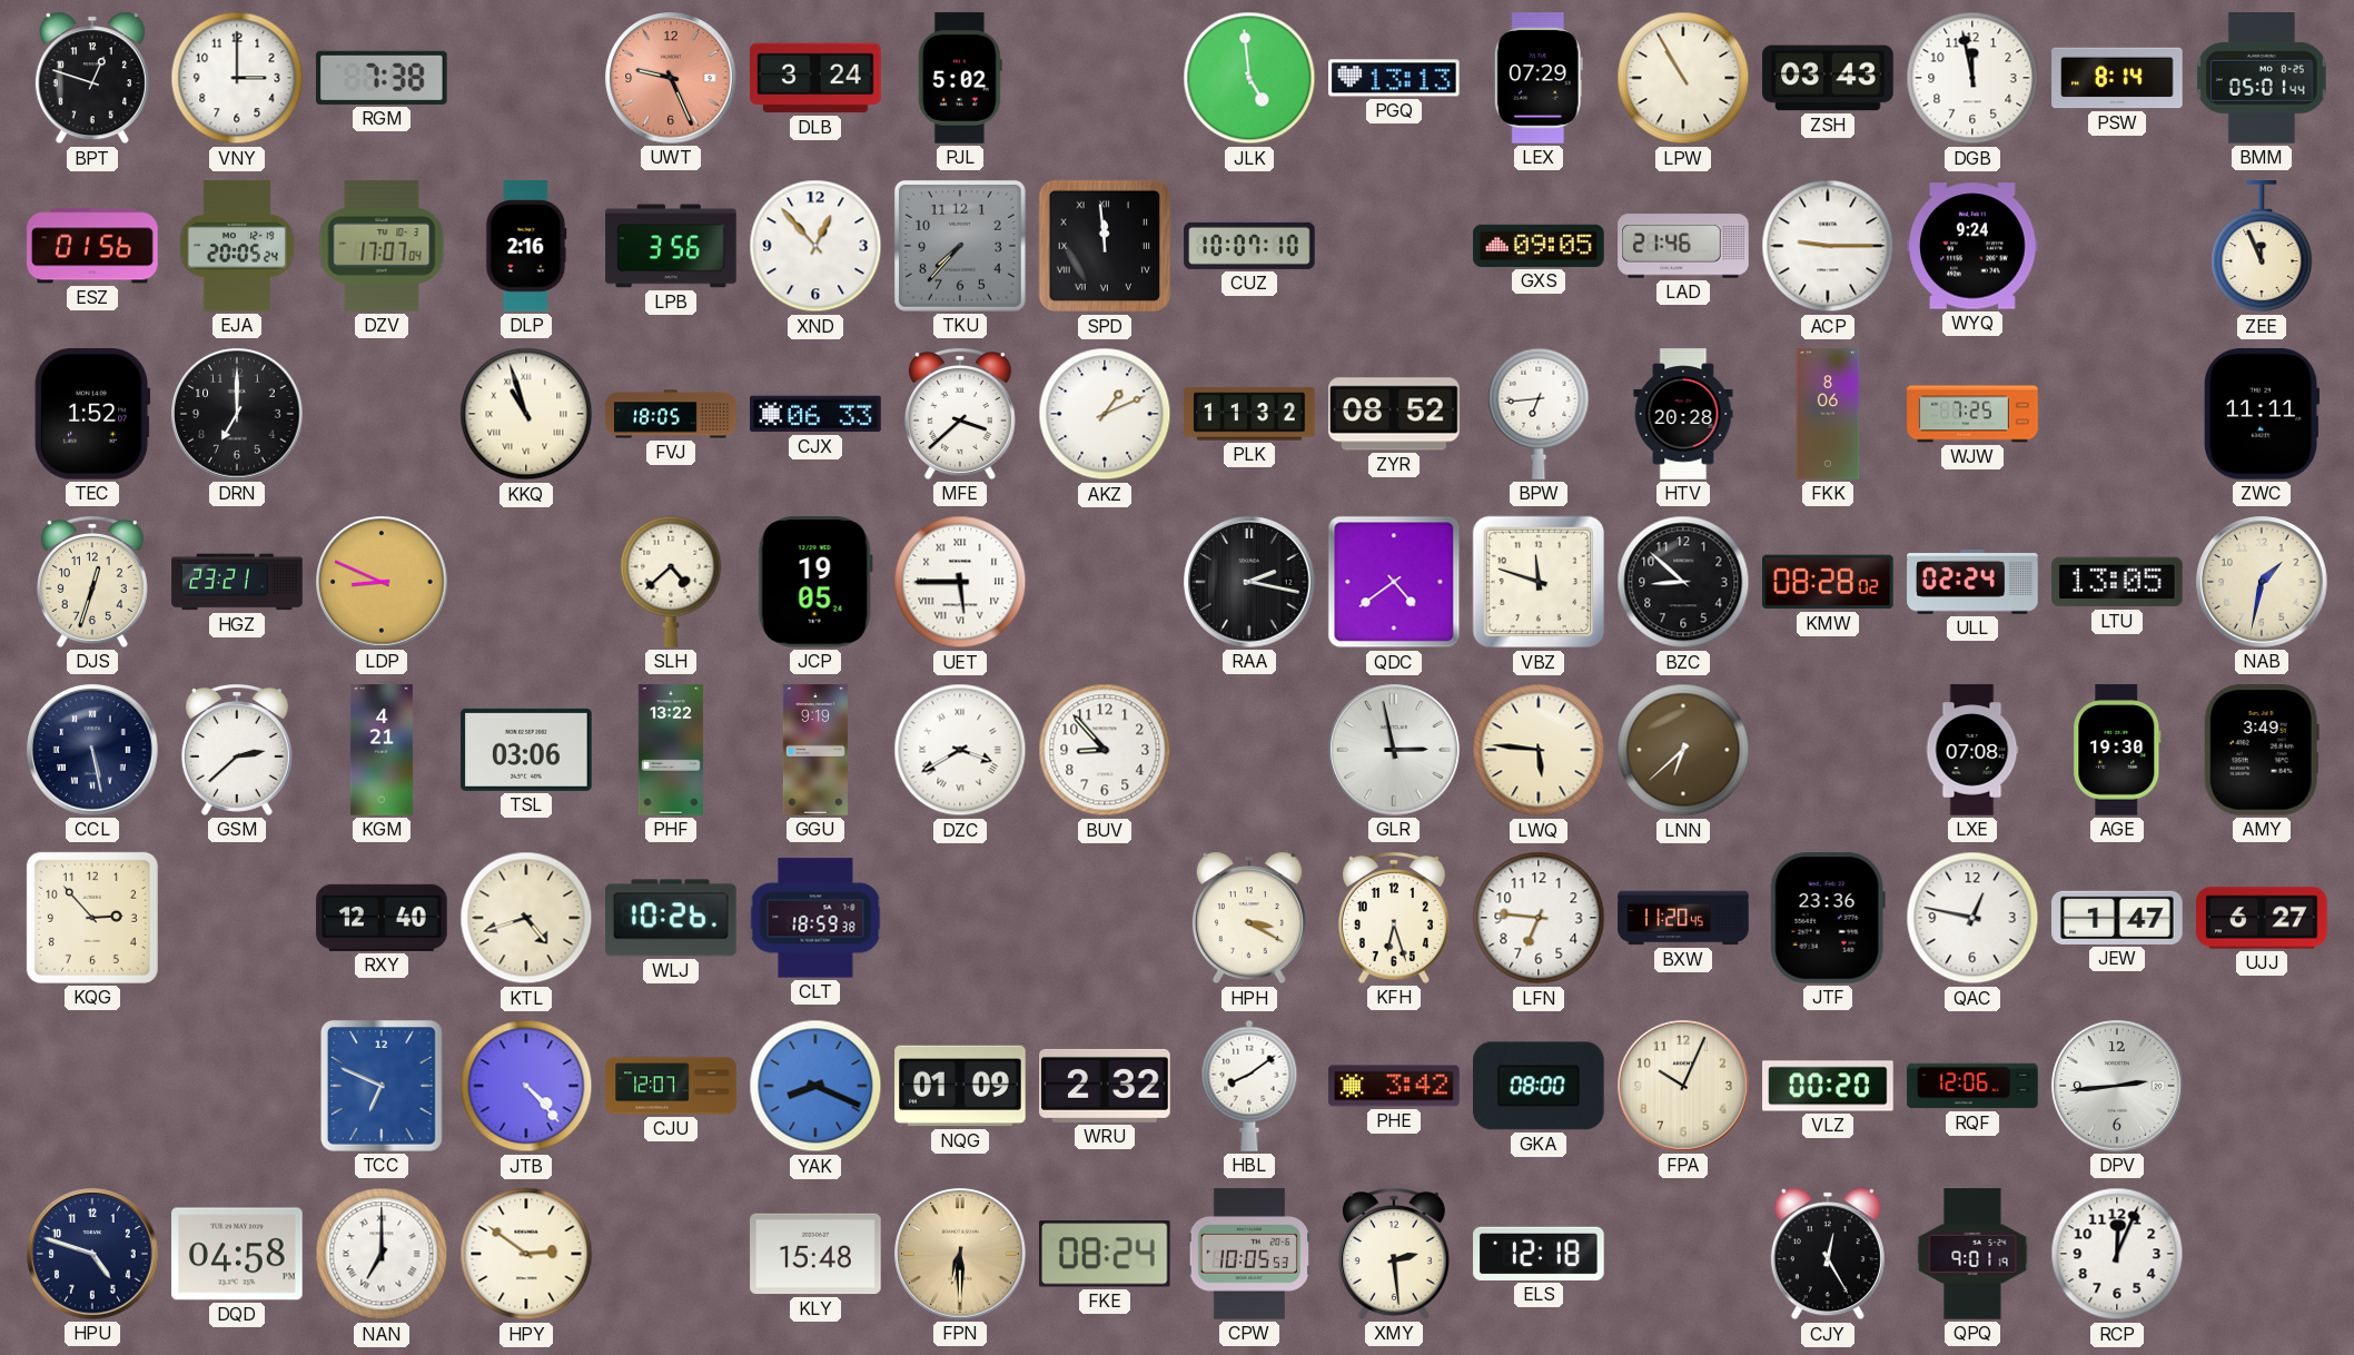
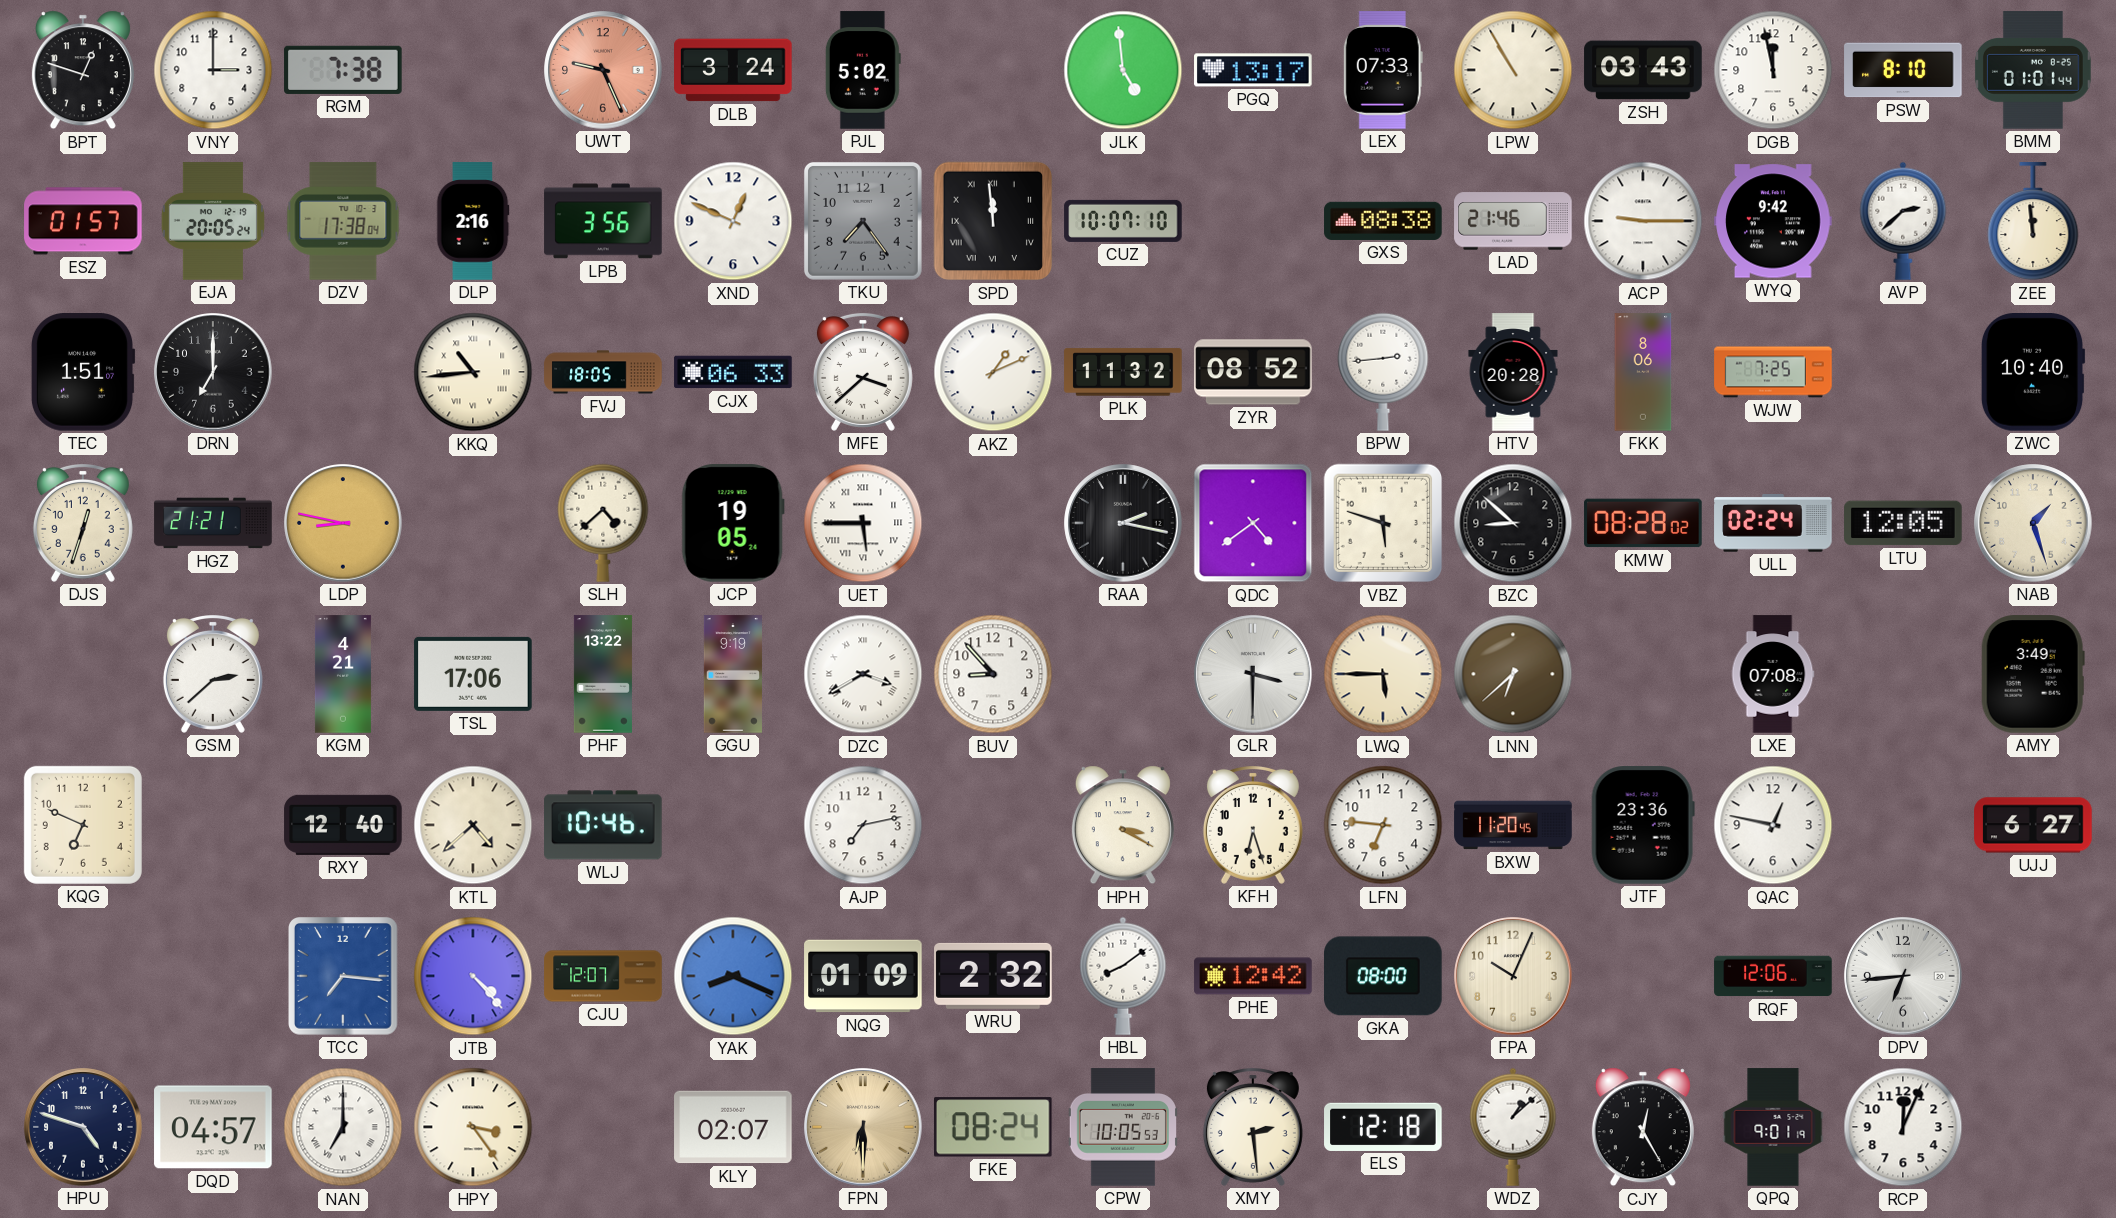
PGQ: 13:13 -> 13:17 (1253, 70)
LEX: 07:29 -> 07:33 (1383, 70)
PSW: 8:14 -> 8:10 (1903, 70)
BMM: 05:01 -> 01:01 (2033, 70)
ESZ: 01:56 -> 01:57 (83, 221)
DZV: 17:07 -> 17:38 (343, 221)
XND: 12:53 -> 12:49 (733, 221)
TKU: 7:37 -> 7:24 (863, 221)
GXS: 09:05 -> 08:38 (1383, 221)
WYQ: 9:24 -> 9:42 (1773, 221)
AVP: none -> 2:38 (1903, 221)
ZEE: 11:56 -> 11:59 (2033, 222)
TEC: 1:52 -> 1:51 (83, 373)
KKQ: 10:57 -> 10:44 (473, 372)
BPW: 6:44 -> 2:44 (1383, 372)
ZWC: 11:11 -> 10:40 (2033, 373)
HGZ: 23:21 -> 21:21 (213, 523)
LDP: 8:49 -> 8:47 (343, 523)
VBZ: 11:48 -> 5:48 (1383, 523)
LTU: 13:05 -> 12:05 (1903, 523)
NAB: 1:32 -> 1:27 (2033, 523)
CCL: 5:28 -> none (92, 750)
TSL: 03:06 -> 17:06 (473, 674)
GLR: 2:58 -> 3:30 (1253, 674)
LWQ: 5:46 -> 5:45 (1383, 674)
AGE: 19:30 -> none (2117, 750)
KQG: 2:53 -> 6:49 (83, 825)
KTL: 4:42 -> 4:38 (473, 825)
WLJ: 10:26 -> 10:46 (603, 825)
CLT: 18:59 -> none (815, 918)
AJP: none -> 7:13 (863, 825)
JEW: 1:47 -> none (2117, 918)
TCC: 6:49 -> 7:16 (344, 977)
PHE: 3:42 -> 12:42 (1253, 976)
VLZ: 00:20 -> none (1828, 1086)
DPV: 2:44 -> 6:44 (1903, 976)
DQD: 04:58 -> 04:57 (213, 1127)
HPY: 2:51 -> 3:24 (473, 1127)
KLY: 15:48 -> 02:07 (733, 1127)
WDZ: none -> 1:08 (1513, 1127)
